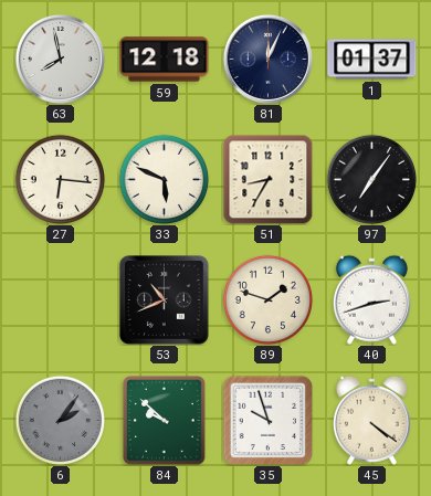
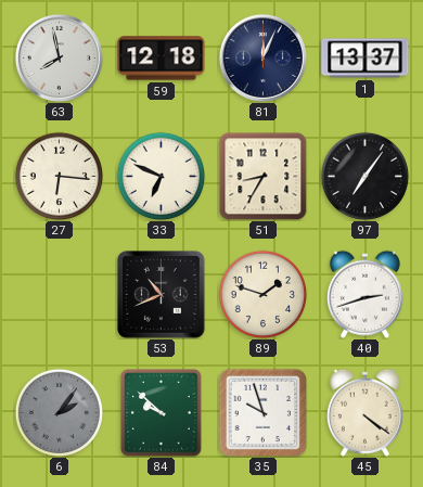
1: 01:37 -> 13:37 (366, 59)
33: 5:49 -> 6:49 (161, 176)
